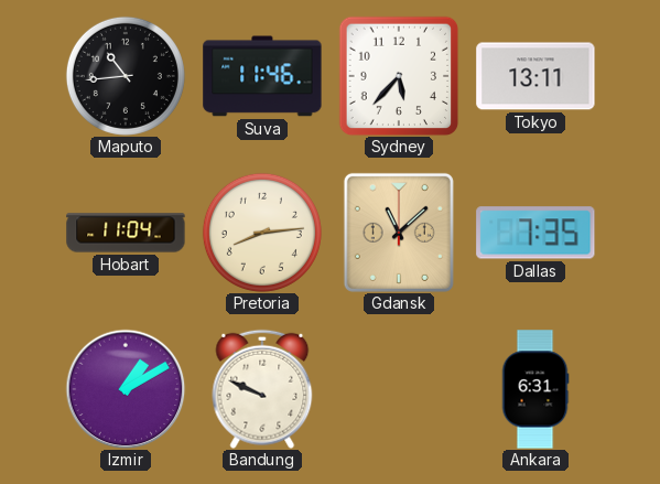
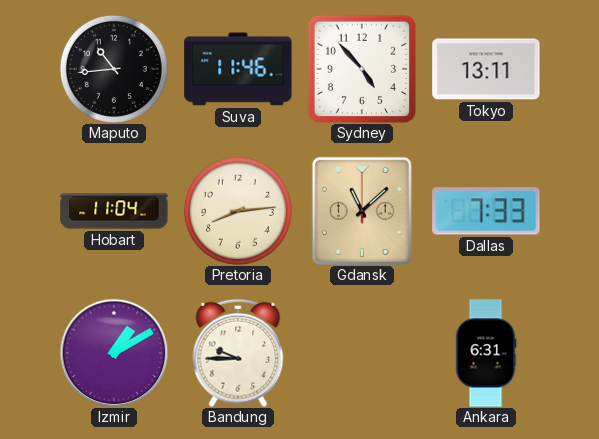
Sydney: 5:37 -> 4:53 (362, 69)
Dallas: 7:35 -> 7:33 (486, 211)
Bandung: 9:49 -> 9:45 (238, 353)
